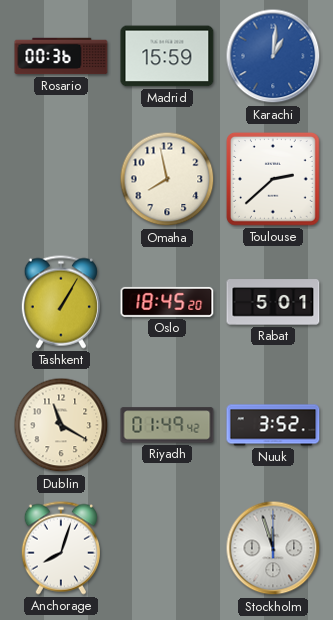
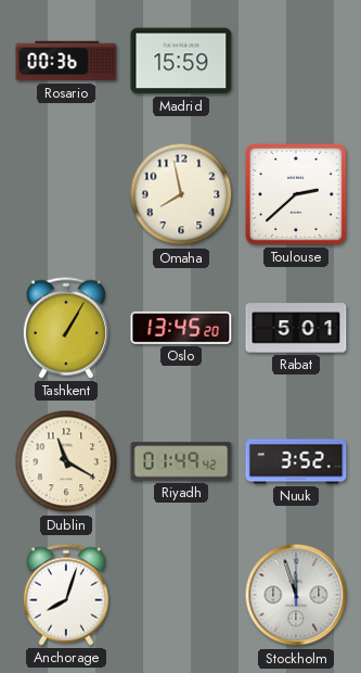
Karachi: 1:01 -> none (273, 56)
Oslo: 18:45 -> 13:45 (181, 328)
